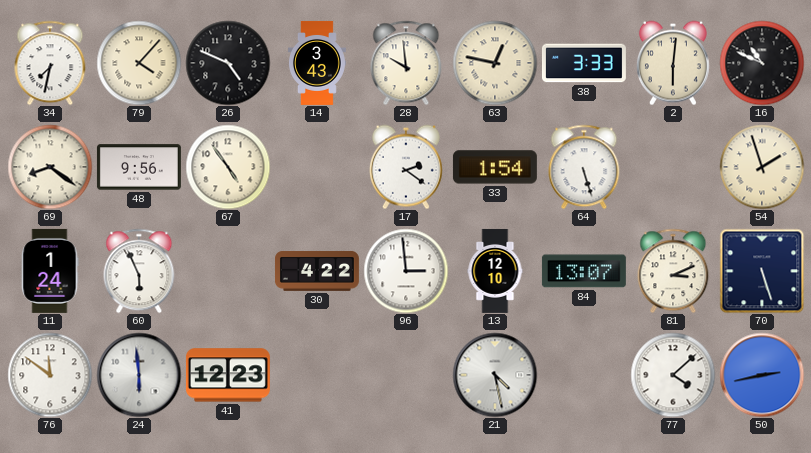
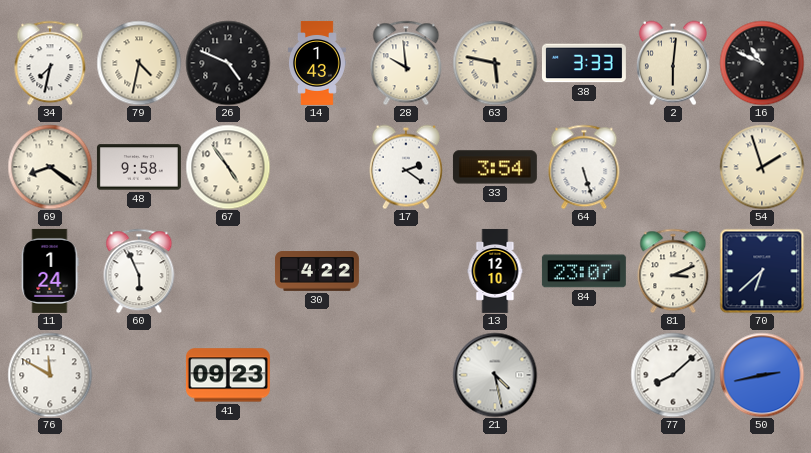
79: 4:07 -> 4:32 (139, 63)
14: 3:43 -> 1:43 (317, 63)
63: 12:47 -> 5:47 (495, 63)
48: 9:56 -> 9:58 (139, 167)
33: 1:54 -> 3:54 (495, 167)
96: 2:59 -> none (406, 271)
84: 13:07 -> 23:07 (584, 271)
70: 5:27 -> 6:38 (762, 271)
76: 11:51 -> 11:50 (50, 375)
24: 5:59 -> none (139, 375)
41: 12:23 -> 09:23 (228, 375)
77: 4:08 -> 8:08 (673, 375)
